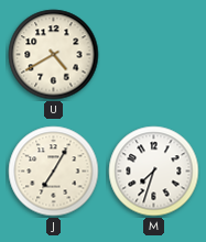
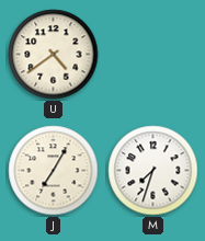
U: 4:40 -> 4:39 (54, 55)
